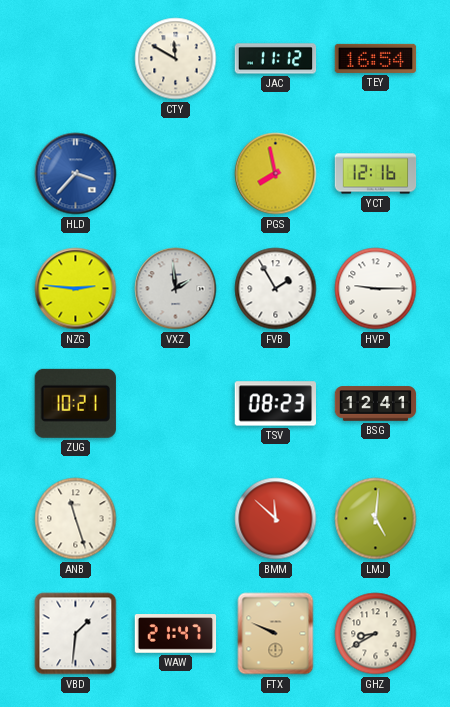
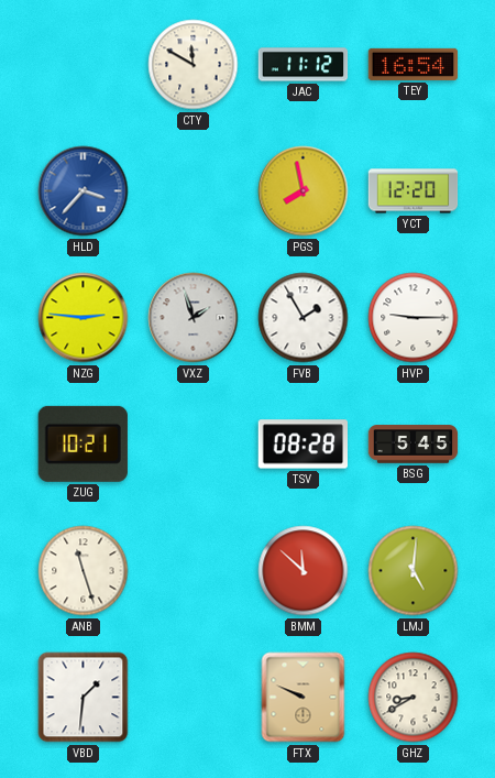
YCT: 12:16 -> 12:20 (414, 191)
VXZ: 1:59 -> 1:57 (194, 318)
TSV: 08:23 -> 08:28 (302, 445)
BSG: 12:41 -> 5:45 (414, 445)
WAW: 21:47 -> none (176, 634)
